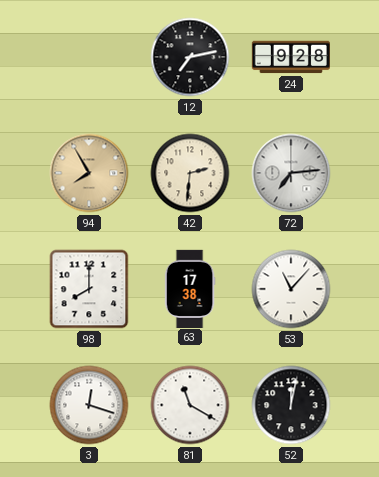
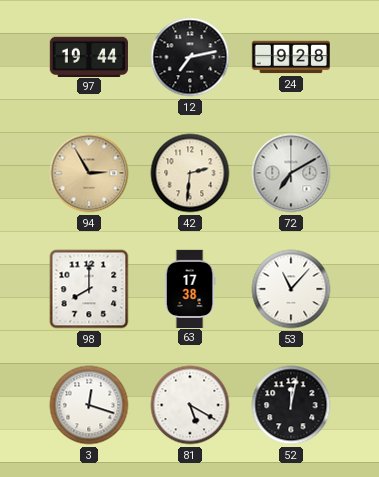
97: none -> 19:44 (89, 56)
94: 7:55 -> 2:55 (89, 173)
72: 7:14 -> 7:10 (291, 173)
81: 11:20 -> 5:20 (190, 405)
